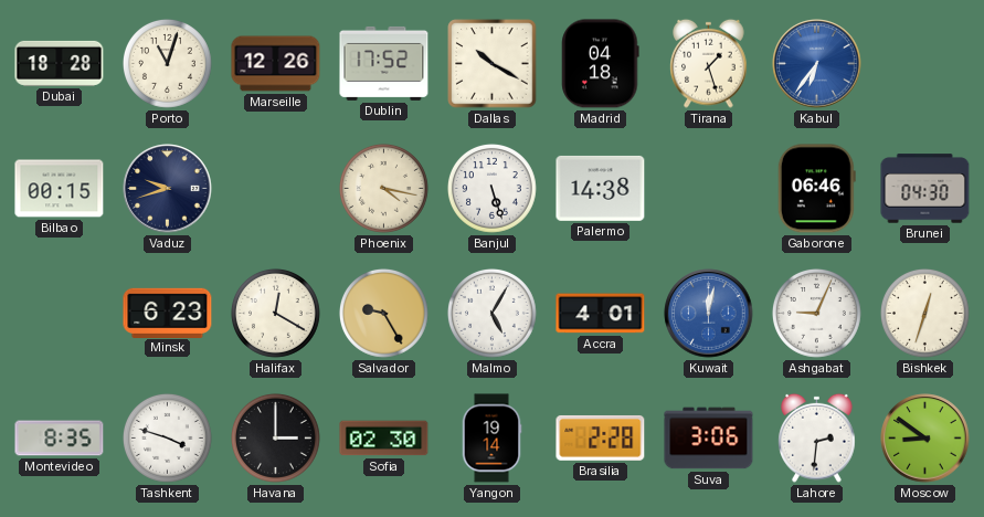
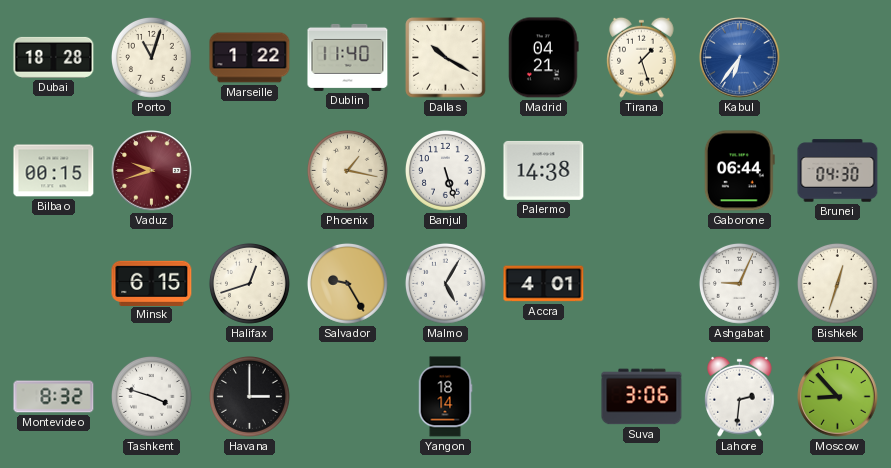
Marseille: 12:26 -> 1:22 (250, 58)
Dublin: 17:52 -> 11:40 (348, 57)
Madrid: 04:18 -> 04:21 (544, 58)
Vaduz dial: navy -> burgundy (152, 171)
Phoenix: 4:17 -> 1:17 (347, 170)
Gaborone: 06:46 -> 06:44 (739, 171)
Minsk: 6:23 -> 6:15 (152, 283)
Halifax: 12:20 -> 12:42 (249, 283)
Kuwait: 12:02 -> none (709, 314)
Montevideo: 8:35 -> 8:32 (54, 397)
Sofia: 02:30 -> none (384, 439)
Yangon: 19:14 -> 18:14 (445, 397)
Brasilia: 2:28 -> none (601, 437)
Moscow: 8:51 -> 8:53 (838, 397)
